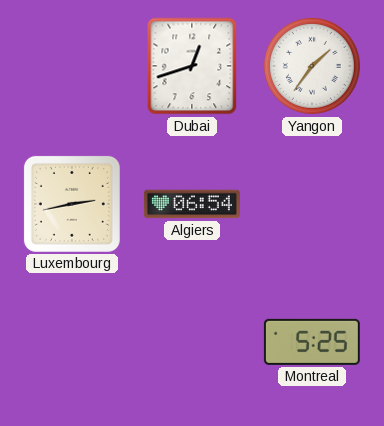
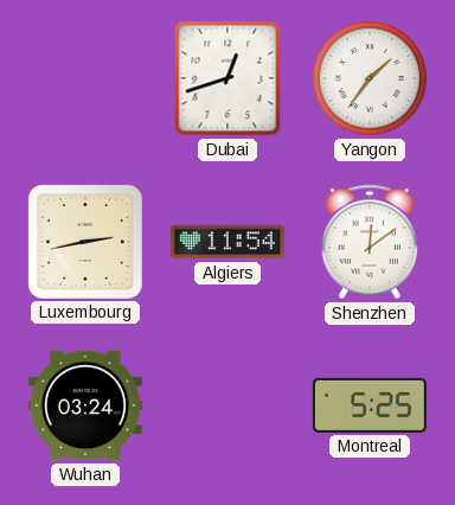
Algiers: 06:54 -> 11:54 (227, 242)
Shenzhen: none -> 12:09 (370, 242)
Wuhan: none -> 03:24 (85, 405)
